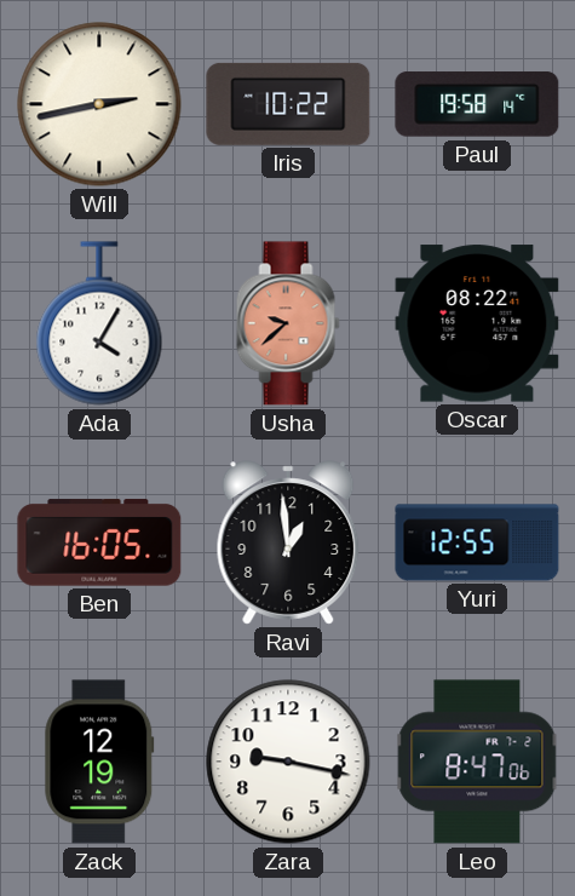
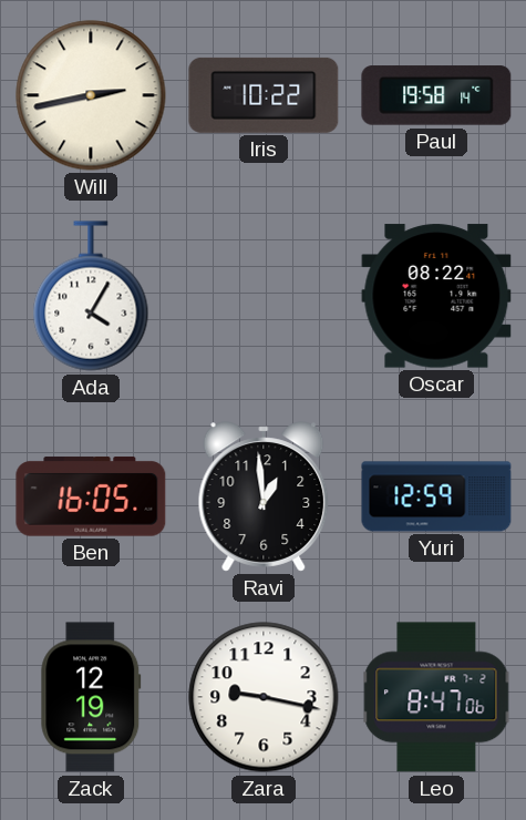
Usha: 9:38 -> none (288, 323)
Yuri: 12:55 -> 12:59 (436, 496)
